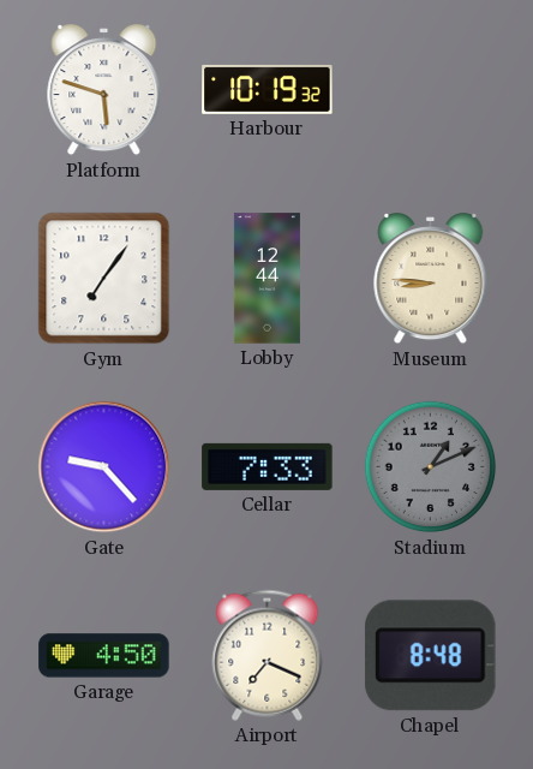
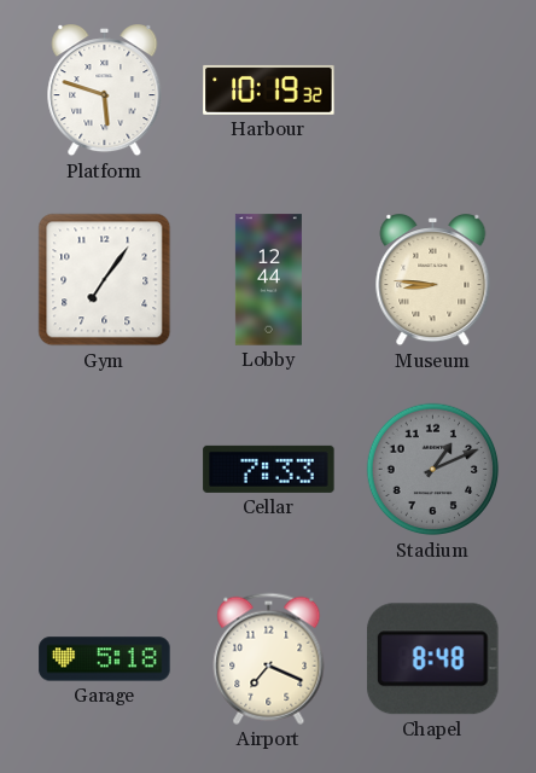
Gate: 9:23 -> none (104, 467)
Garage: 4:50 -> 5:18 (105, 659)
